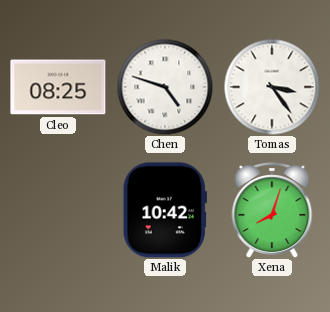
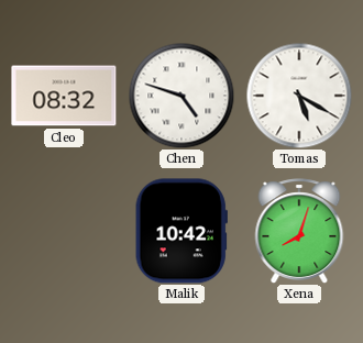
Cleo: 08:25 -> 08:32 (64, 96)
Tomas: 3:24 -> 5:20 (299, 96)
